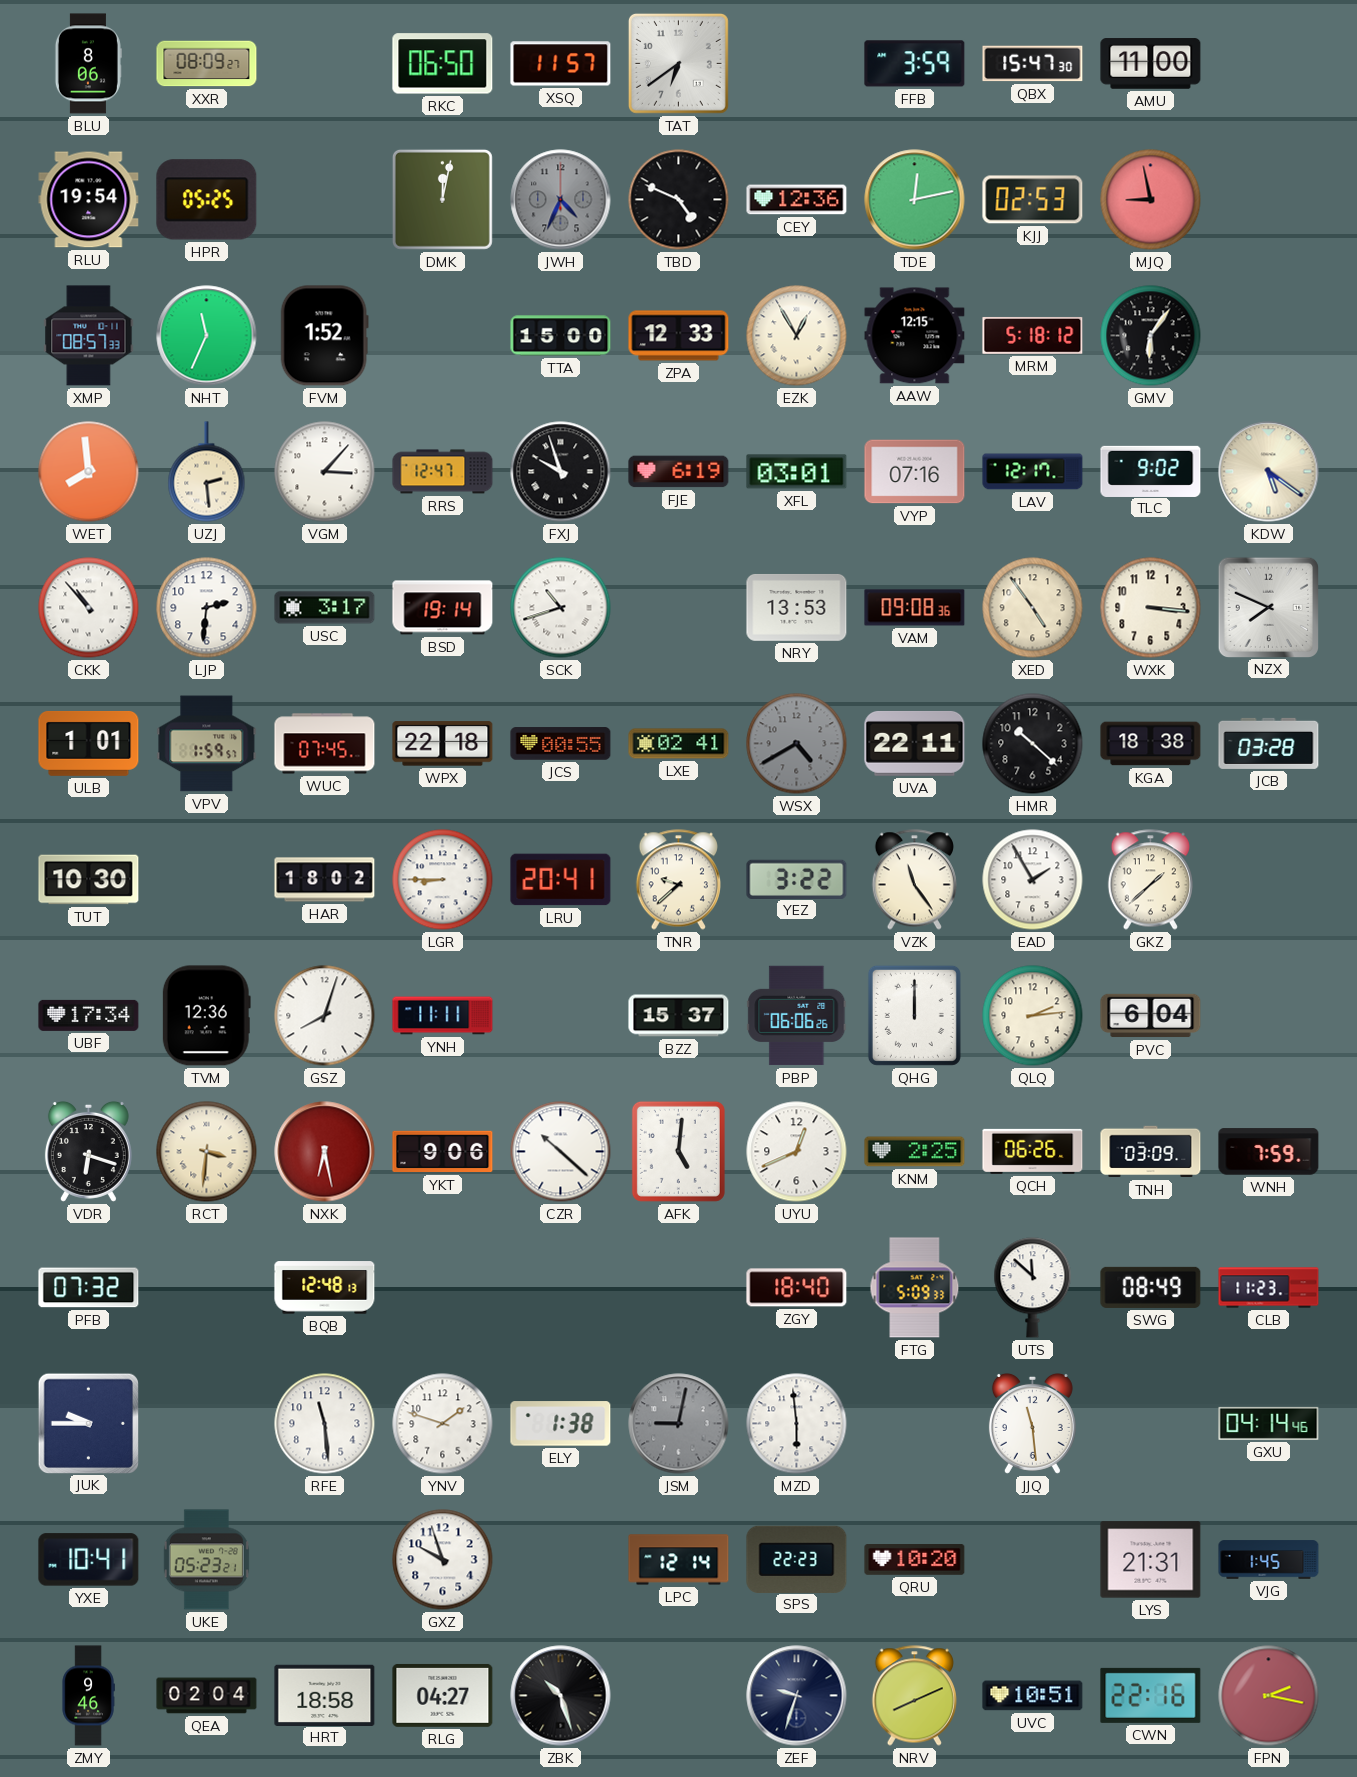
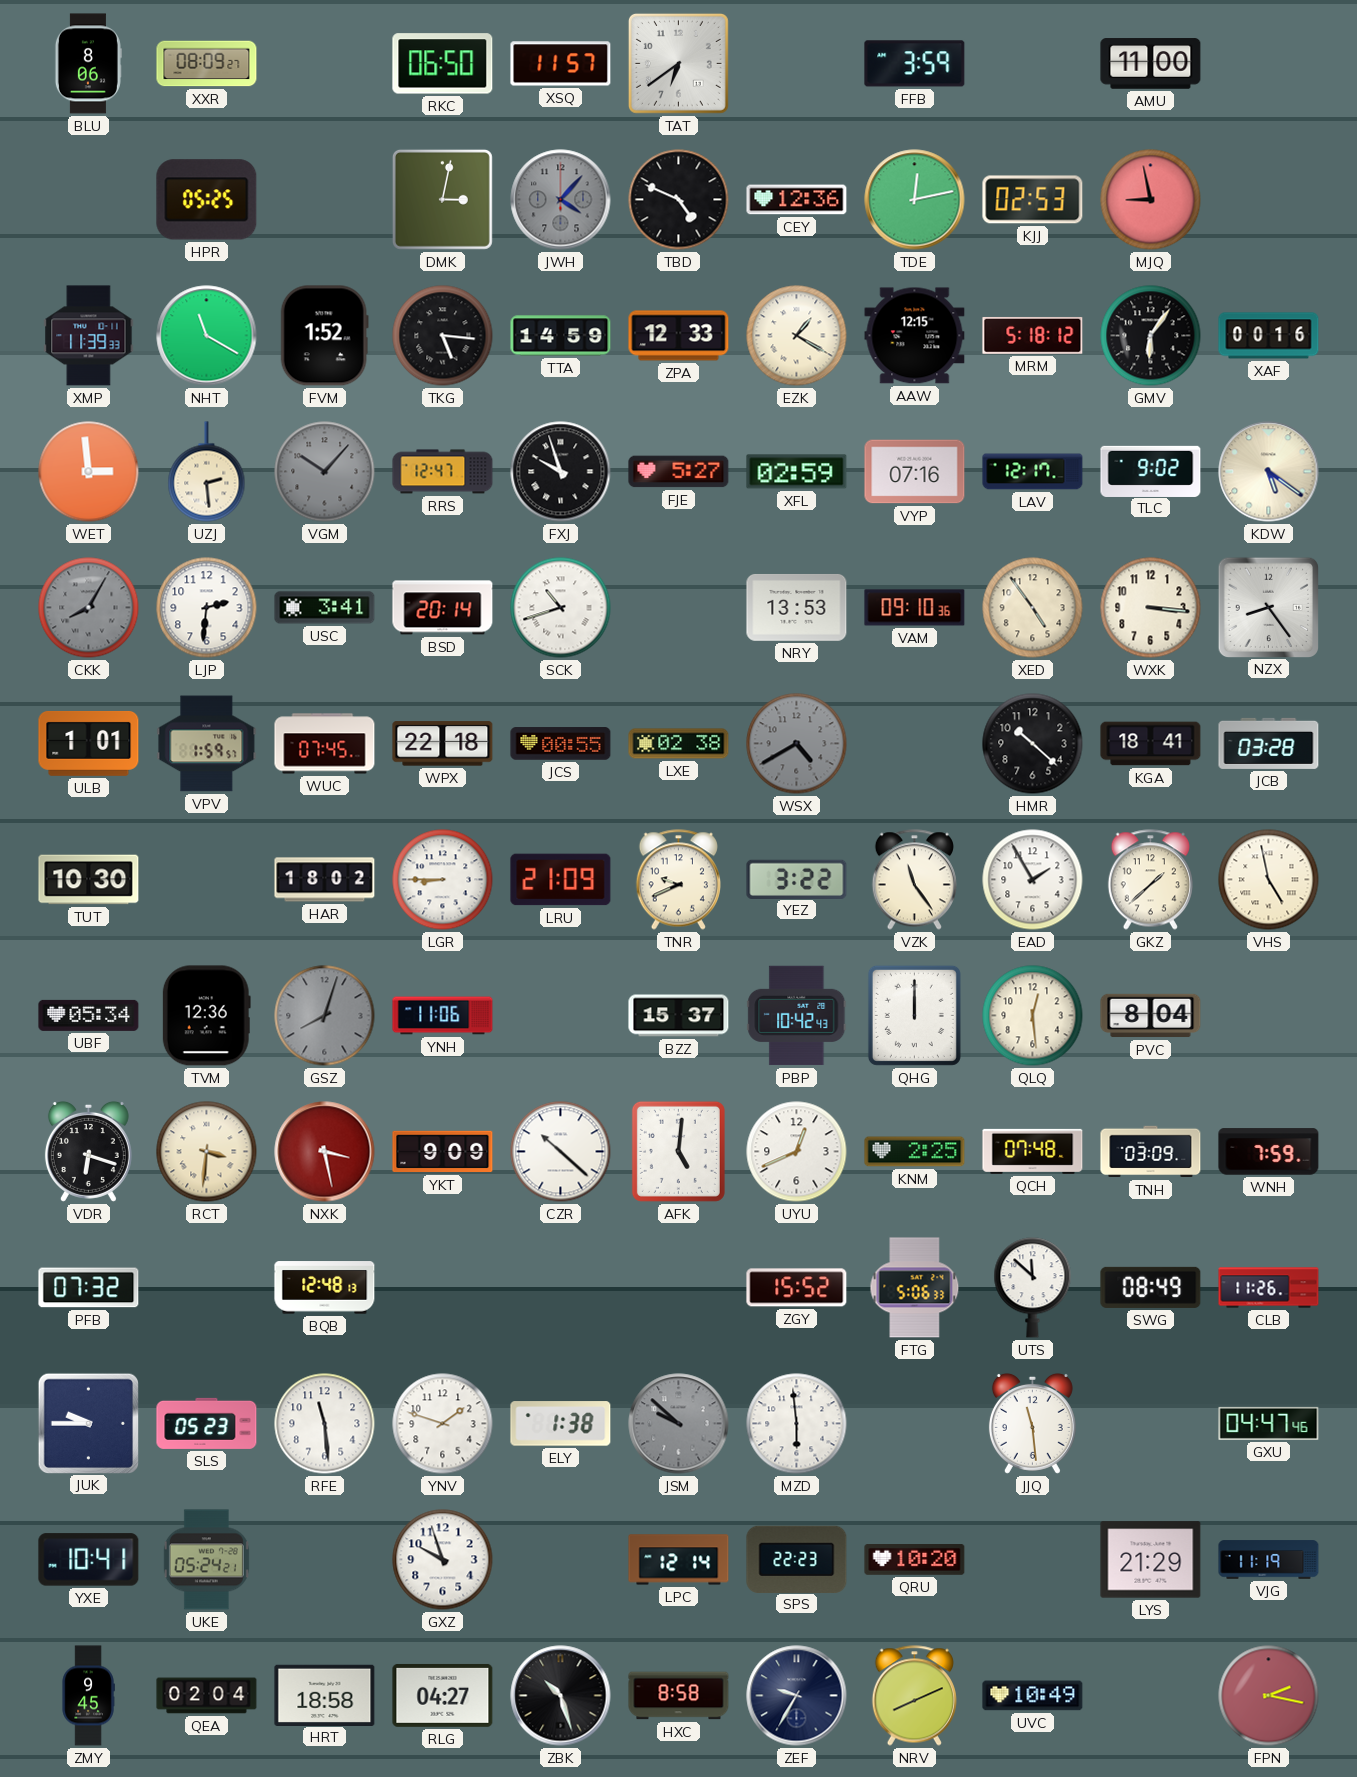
QBX: 15:47 -> none (1033, 64)
RLU: 19:54 -> none (89, 200)
DMK: 12:02 -> 3:02 (442, 199)
JWH: 4:34 -> 4:07 (561, 200)
XMP: 08:57 -> 11:39 (89, 336)
NHT: 11:34 -> 11:20 (207, 336)
TKG: none -> 5:16 (443, 336)
TTA: 15:00 -> 14:59 (561, 336)
EZK: 12:55 -> 1:20 (797, 336)
XAF: none -> 00:16 (1269, 336)
WET: 7:59 -> 2:59 (89, 472)
VGM: 3:07 -> 10:07 (325, 472)
VGM dial: white -> grey (325, 472)
FJE: 6:19 -> 5:27 (679, 472)
XFL: 03:01 -> 02:59 (797, 472)
CKK: 10:53 -> 8:05 (89, 608)
CKK dial: white -> grey (89, 608)
USC: 3:17 -> 3:41 (325, 608)
BSD: 19:14 -> 20:14 (443, 608)
VAM: 09:08 -> 09:10 (915, 608)
NZX: 7:49 -> 8:24 (1268, 607)
LXE: 02:41 -> 02:38 (679, 744)
UVA: 22:11 -> none (915, 743)
KGA: 18:38 -> 18:41 (1151, 744)
LRU: 20:41 -> 21:09 (561, 880)
TNR: 9:38 -> 9:41 (678, 880)
VHS: none -> 4:58 (1269, 880)
UBF: 17:34 -> 05:34 (89, 1015)
GSZ dial: white -> grey (325, 1016)
YNH: 11:11 -> 11:06 (443, 1016)
PBP: 06:06 -> 10:42 (797, 1016)
QLQ: 2:14 -> 12:29 (1033, 1016)
PVC: 6:04 -> 8:04 (1151, 1016)
NXK: 6:28 -> 3:28 (325, 1152)
YKT: 9:06 -> 9:09 (443, 1152)
QCH: 06:26 -> 07:48 (1033, 1151)
ZGY: 18:40 -> 15:52 (797, 1288)
FTG: 5:09 -> 5:06 (915, 1288)
CLB: 11:23 -> 11:26 (1269, 1288)
SLS: none -> 05:23 (207, 1423)
JSM: 9:02 -> 9:52 (679, 1424)
GXU: 04:14 -> 04:47 (1269, 1423)
UKE: 05:23 -> 05:24 (206, 1560)
LYS: 21:31 -> 21:29 (1151, 1560)
VJG: 1:45 -> 11:19 (1269, 1560)
ZMY: 9:46 -> 9:45 (88, 1696)
HXC: none -> 8:58 (679, 1696)
ZEF: 9:33 -> 9:35 (797, 1696)
UVC: 10:51 -> 10:49 (1033, 1696)
CWN: 22:16 -> none (1151, 1695)
